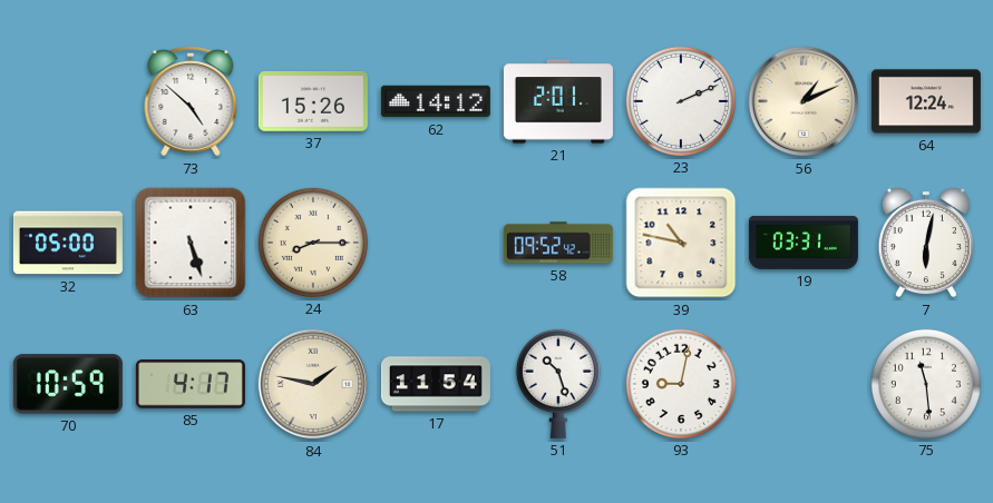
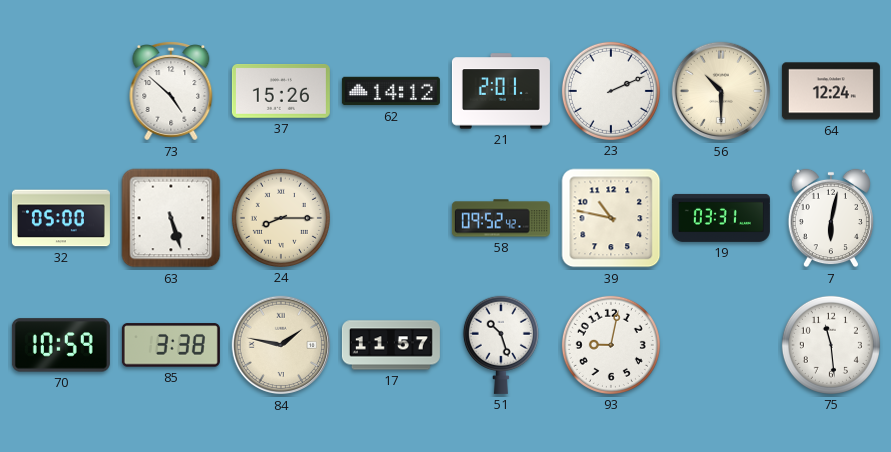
56: 1:11 -> 10:30 (721, 91)
85: 4:17 -> 3:38 (171, 345)
17: 11:54 -> 11:57 (391, 345)
